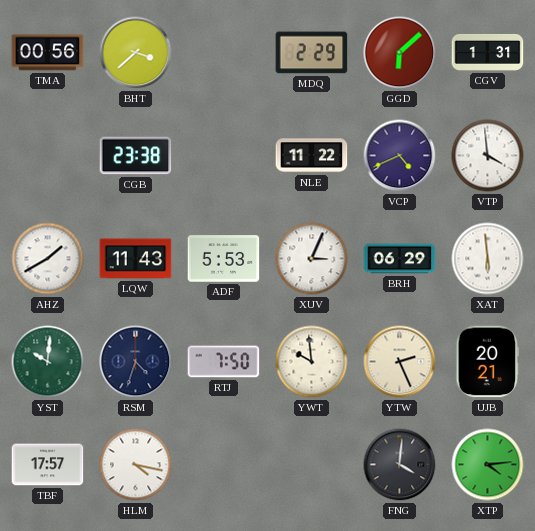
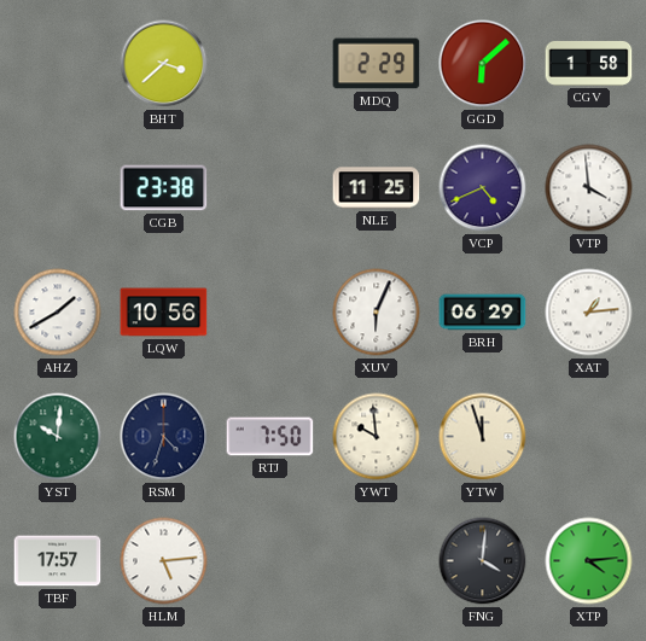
TMA: 00:56 -> none (48, 53)
CGV: 1:31 -> 1:58 (589, 63)
NLE: 11:22 -> 11:25 (377, 188)
LQW: 11:43 -> 10:56 (164, 313)
ADF: 5:53 -> none (224, 259)
XUV: 3:04 -> 6:04 (377, 313)
XAT: 5:59 -> 1:14 (589, 313)
YTW: 2:26 -> 11:57 (483, 437)
UJB: 20:21 -> none (487, 362)
HLM: 4:17 -> 5:14 (164, 561)
